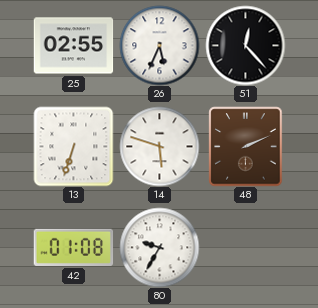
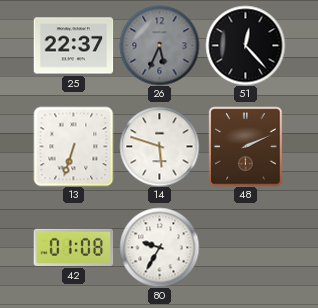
25: 02:55 -> 22:37 (73, 46)
26 dial: white -> grey (159, 45)
